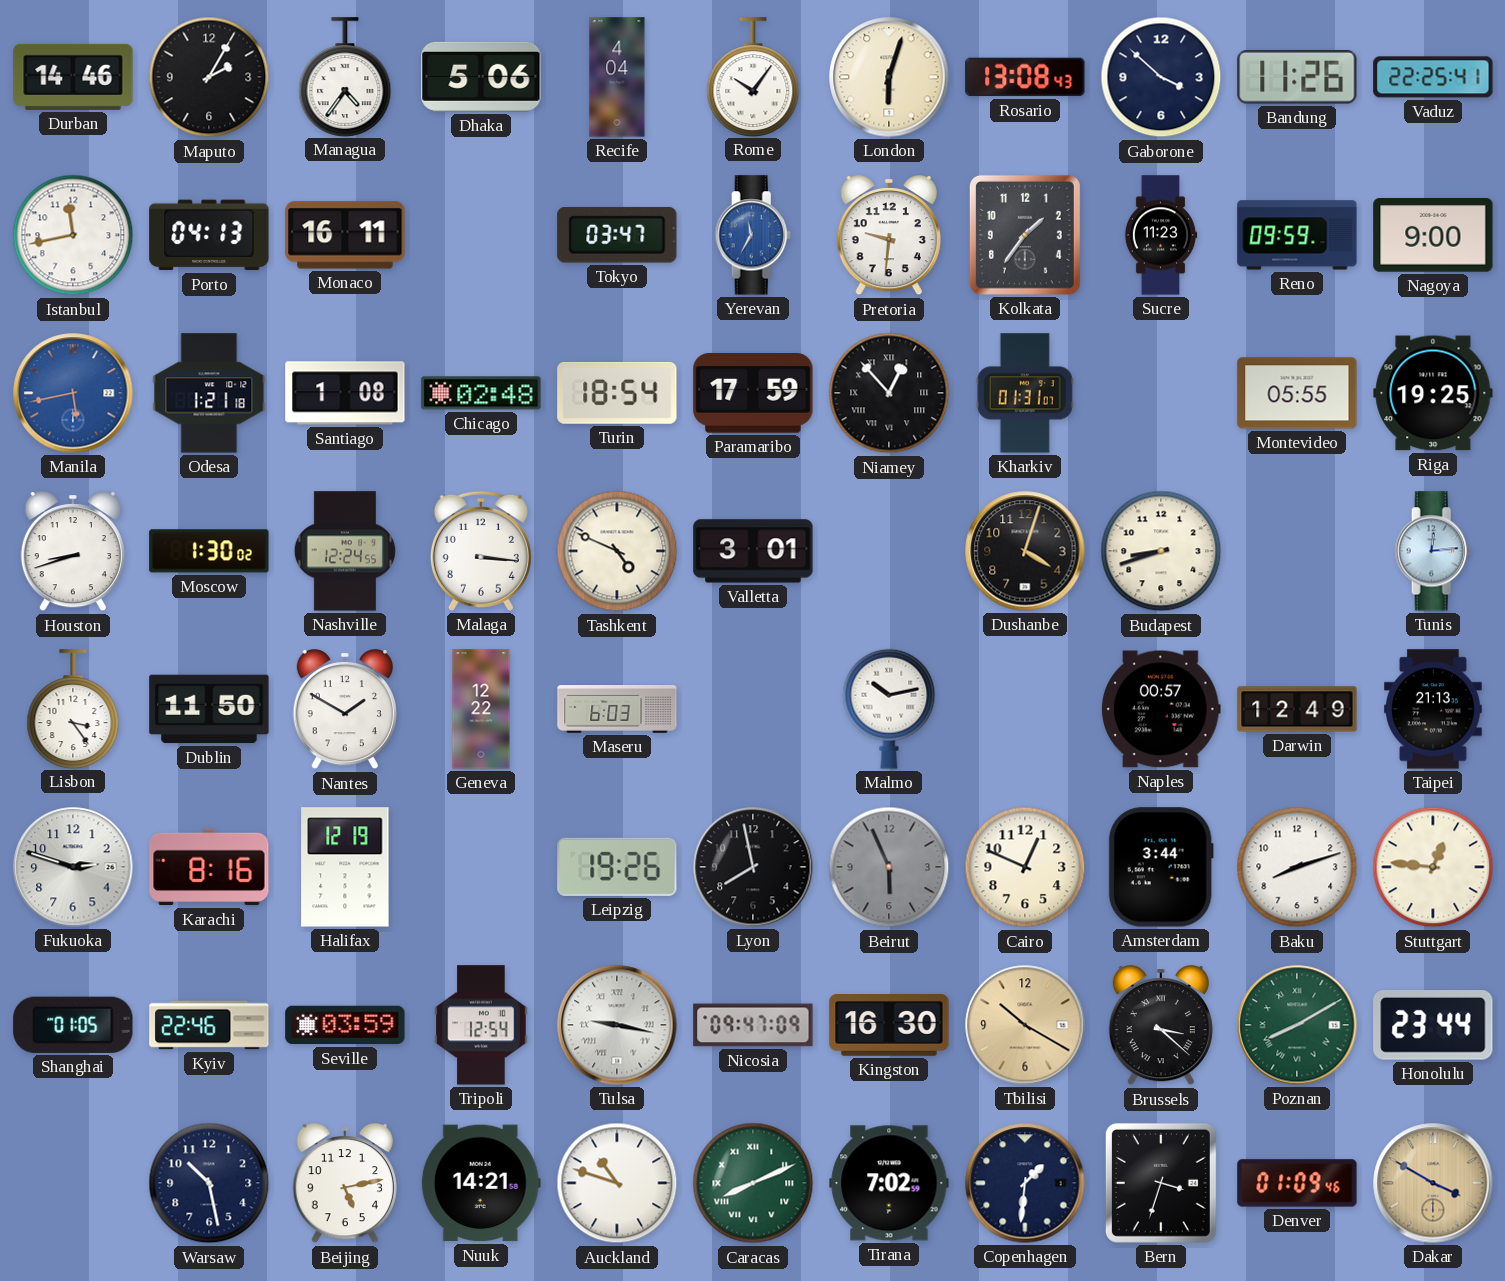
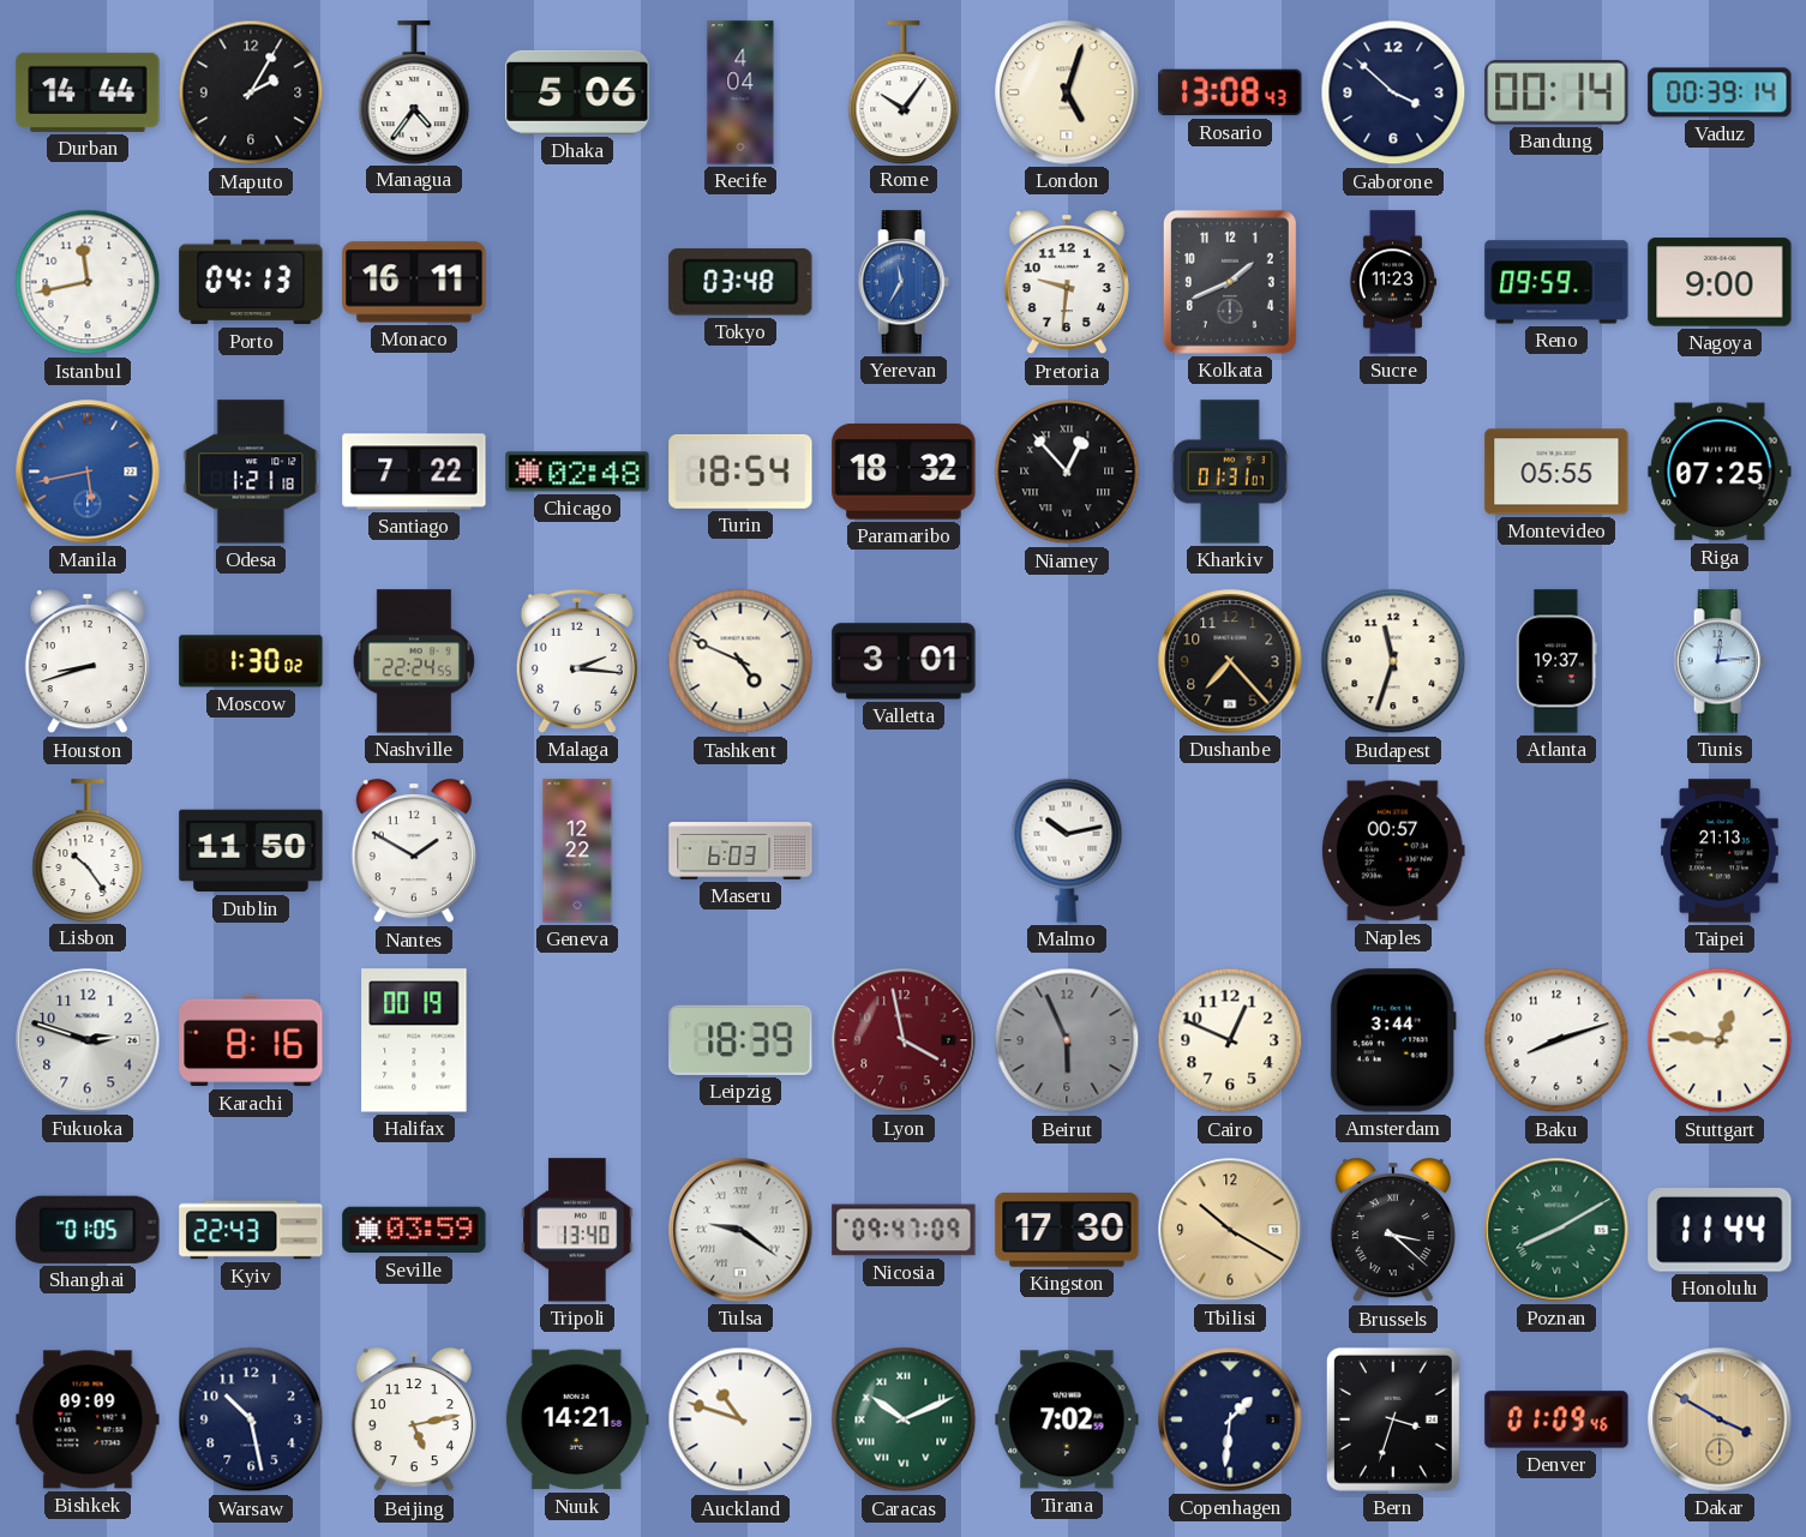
Durban: 14:46 -> 14:44 (88, 92)
London: 6:03 -> 5:03 (1067, 92)
Bandung: 11:26 -> 00:14 (1556, 92)
Vaduz: 22:25 -> 00:39 (1720, 92)
Tokyo: 03:47 -> 03:48 (740, 282)
Kolkata: 1:36 -> 1:41 (1230, 282)
Santiago: 1:08 -> 7:22 (414, 472)
Paramaribo: 17:59 -> 18:32 (904, 473)
Riga: 19:25 -> 07:25 (1720, 472)
Nashville: 12:24 -> 22:24 (414, 661)
Malaga: 3:16 -> 2:16 (577, 661)
Dushanbe: 4:03 -> 7:23 (1230, 661)
Budapest: 8:42 -> 11:33 (1393, 661)
Atlanta: none -> 19:37 (1556, 661)
Lisbon: 3:24 -> 10:24 (88, 851)
Darwin: 12:49 -> none (1297, 709)
Halifax: 12:19 -> 00:19 (414, 1040)
Leipzig: 19:26 -> 18:39 (740, 1040)
Lyon: 7:58 -> 3:58 (904, 1040)
Lyon dial: black -> burgundy (904, 1040)
Kyiv: 22:46 -> 22:43 (251, 1230)
Tripoli: 12:54 -> 13:40 (577, 1230)
Tulsa: 9:17 -> 9:21 (740, 1230)
Kingston: 16:30 -> 17:30 (1067, 1230)
Honolulu: 23:44 -> 11:44 (1720, 1230)
Bishkek: none -> 09:09 (88, 1419)
Caracas: 8:11 -> 10:11 (904, 1419)
